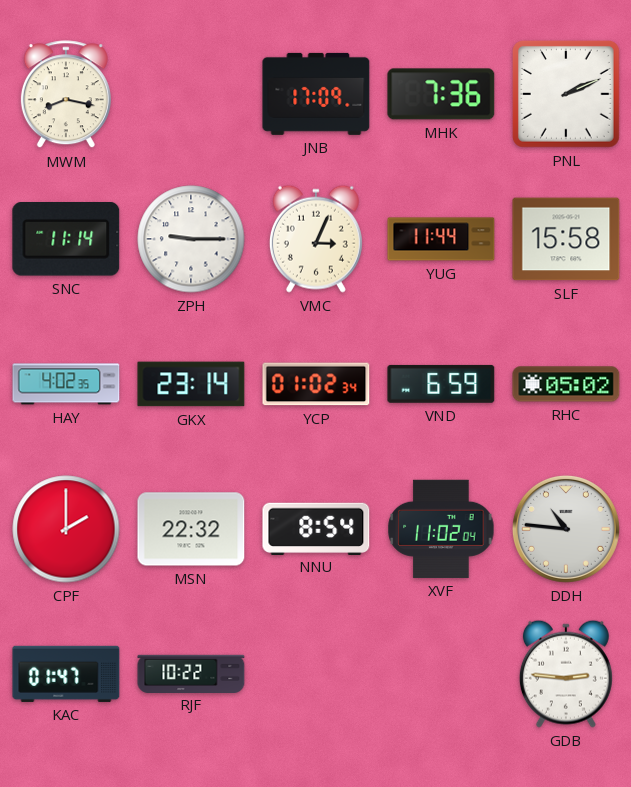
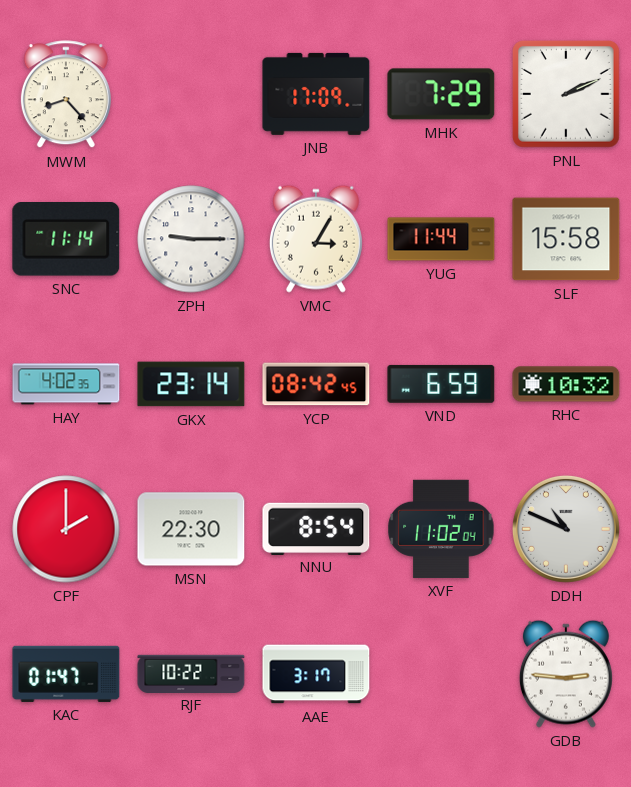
MWM: 8:17 -> 8:23 (66, 95)
MHK: 7:36 -> 7:29 (441, 94)
VMC: 3:04 -> 3:05 (316, 239)
YCP: 01:02 -> 08:42 (316, 384)
RHC: 05:02 -> 10:32 (566, 384)
MSN: 22:32 -> 22:30 (191, 529)
DDH: 10:46 -> 10:49 (566, 529)
AAE: none -> 3:17 (316, 674)
